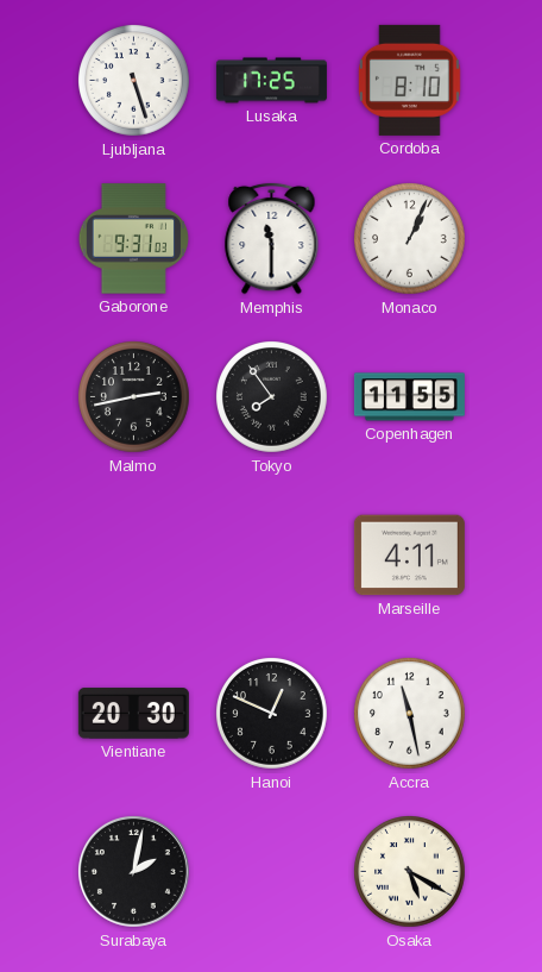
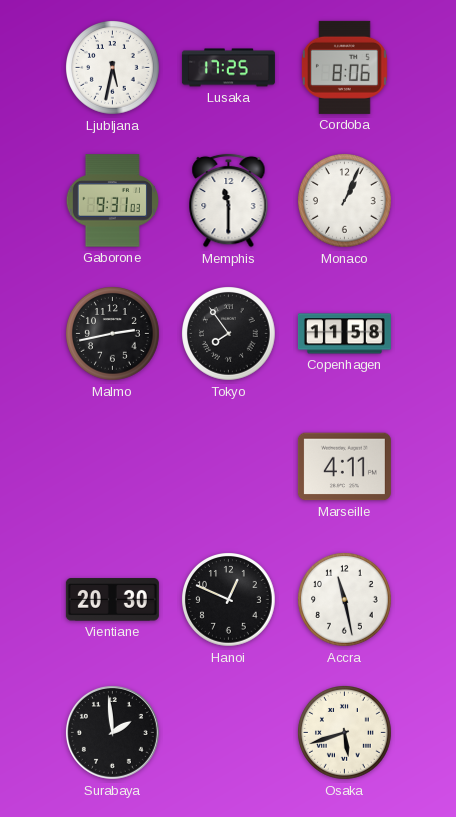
Ljubljana: 5:27 -> 5:32 (113, 68)
Cordoba: 8:10 -> 8:06 (344, 67)
Copenhagen: 11:55 -> 11:58 (344, 334)
Surabaya: 2:02 -> 1:59 (112, 732)
Osaka: 5:20 -> 5:42 (345, 733)
